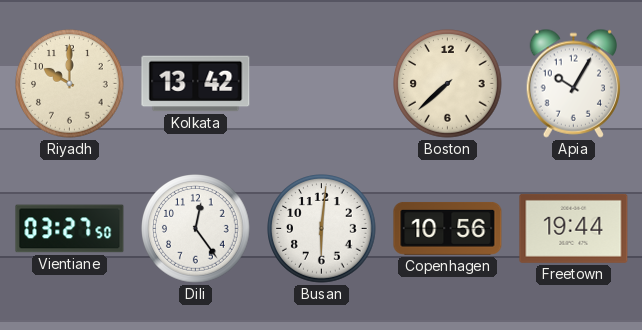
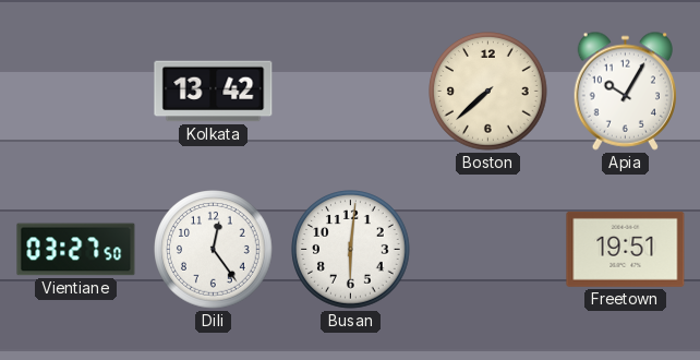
Riyadh: 10:00 -> none (70, 84)
Copenhagen: 10:56 -> none (448, 228)
Freetown: 19:44 -> 19:51 (626, 249)
